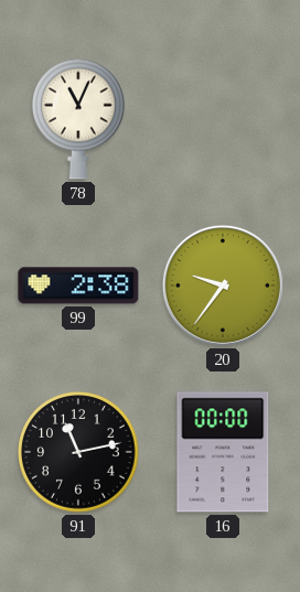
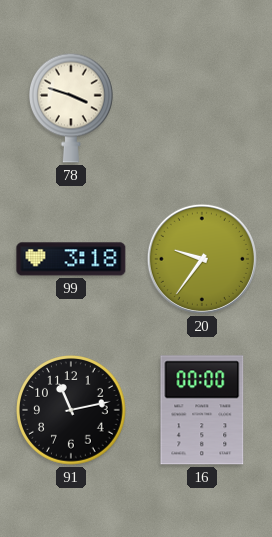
78: 11:04 -> 3:48 (72, 108)
99: 2:38 -> 3:18 (71, 259)
